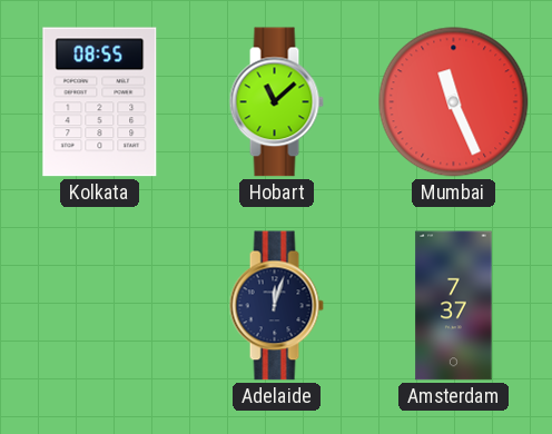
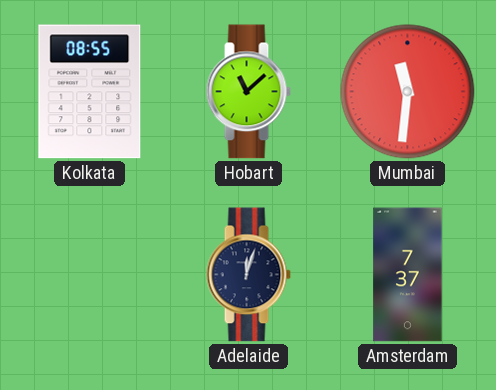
Mumbai: 11:26 -> 11:31 (408, 92)
